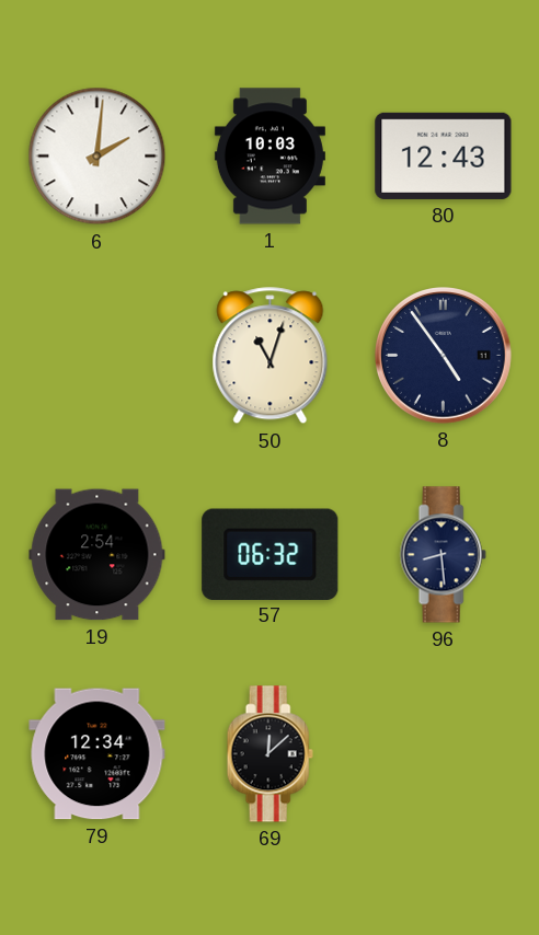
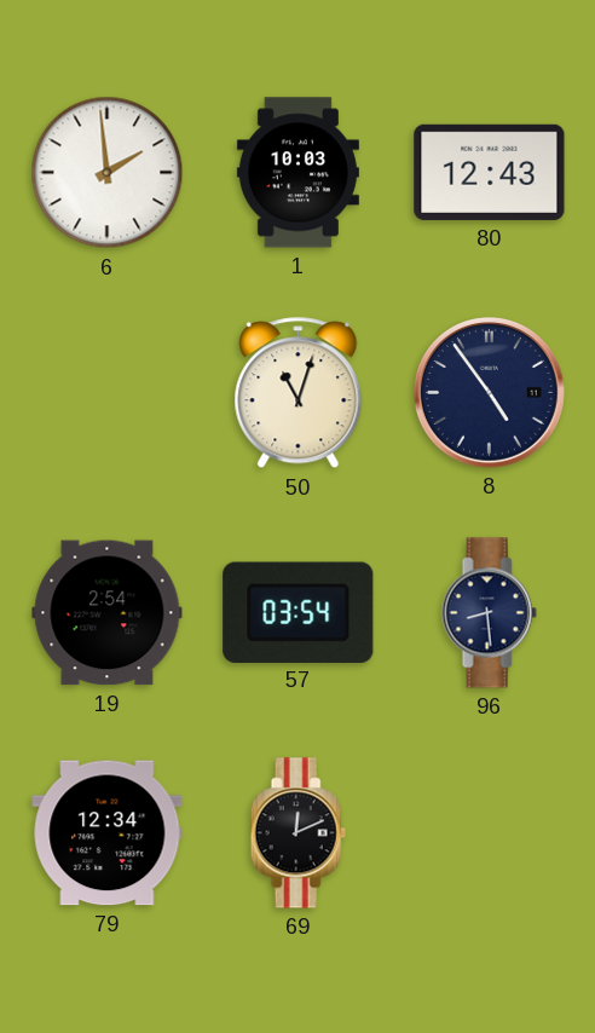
6: 2:01 -> 1:59 (108, 173)
57: 06:32 -> 03:54 (299, 612)
69: 12:08 -> 12:11 (297, 833)
